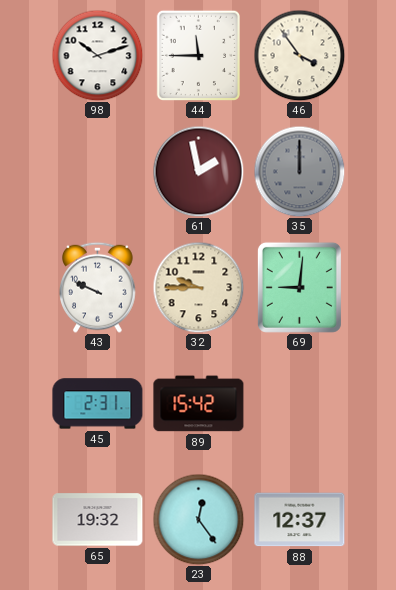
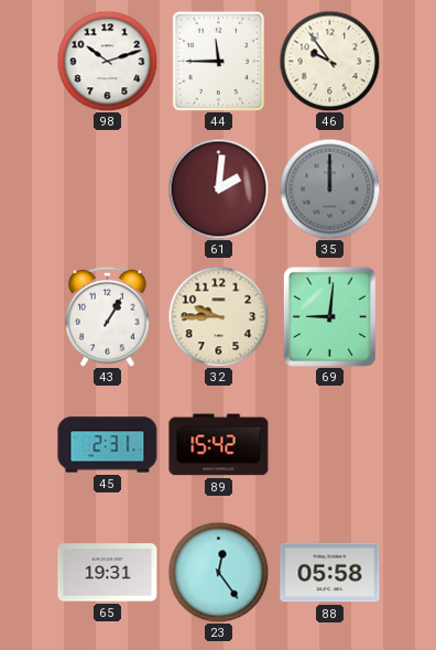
46: 3:54 -> 9:54 (329, 61)
61: 1:58 -> 2:01 (218, 188)
43: 9:49 -> 1:05 (108, 316)
65: 19:32 -> 19:31 (108, 573)
88: 12:37 -> 05:58 (330, 573)
